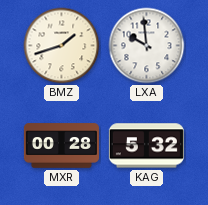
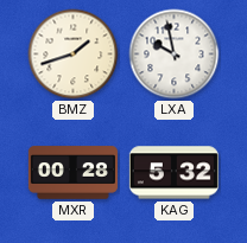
LXA: 9:59 -> 9:58 (175, 55)
